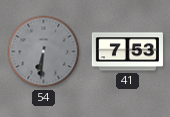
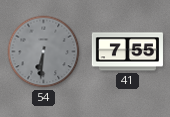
41: 7:53 -> 7:55 (127, 52)
